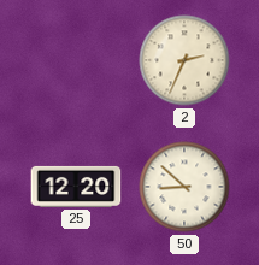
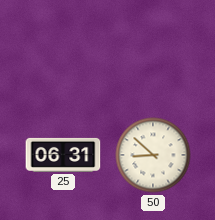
2: 2:34 -> none (184, 60)
25: 12:20 -> 06:31 (63, 155)
